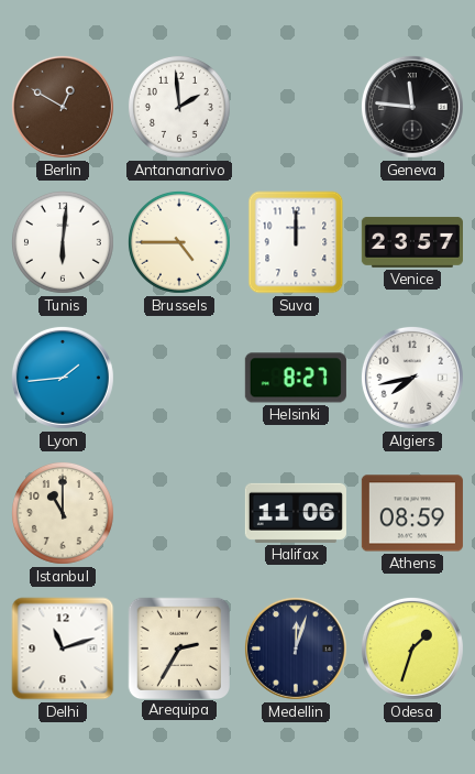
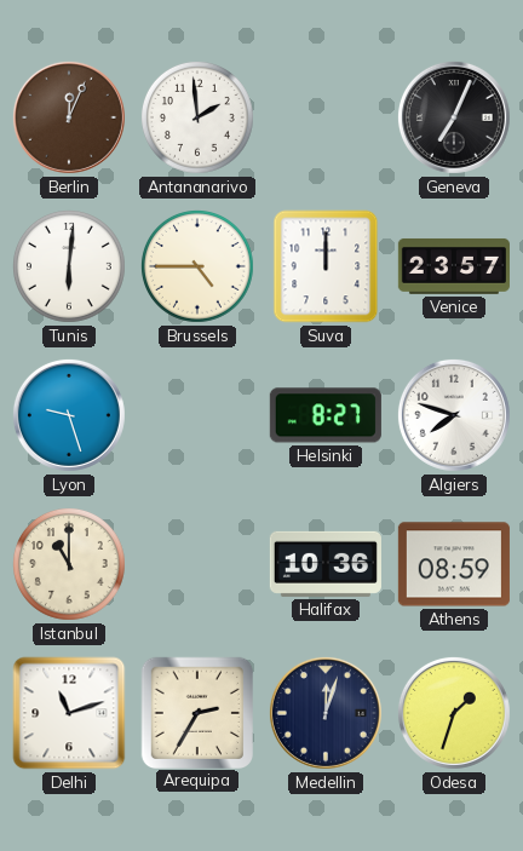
Berlin: 12:50 -> 12:04 (69, 117)
Geneva: 11:46 -> 7:04 (454, 117)
Lyon: 1:44 -> 9:27 (69, 415)
Algiers: 7:43 -> 7:48 (454, 415)
Halifax: 11:06 -> 10:36 (326, 564)
